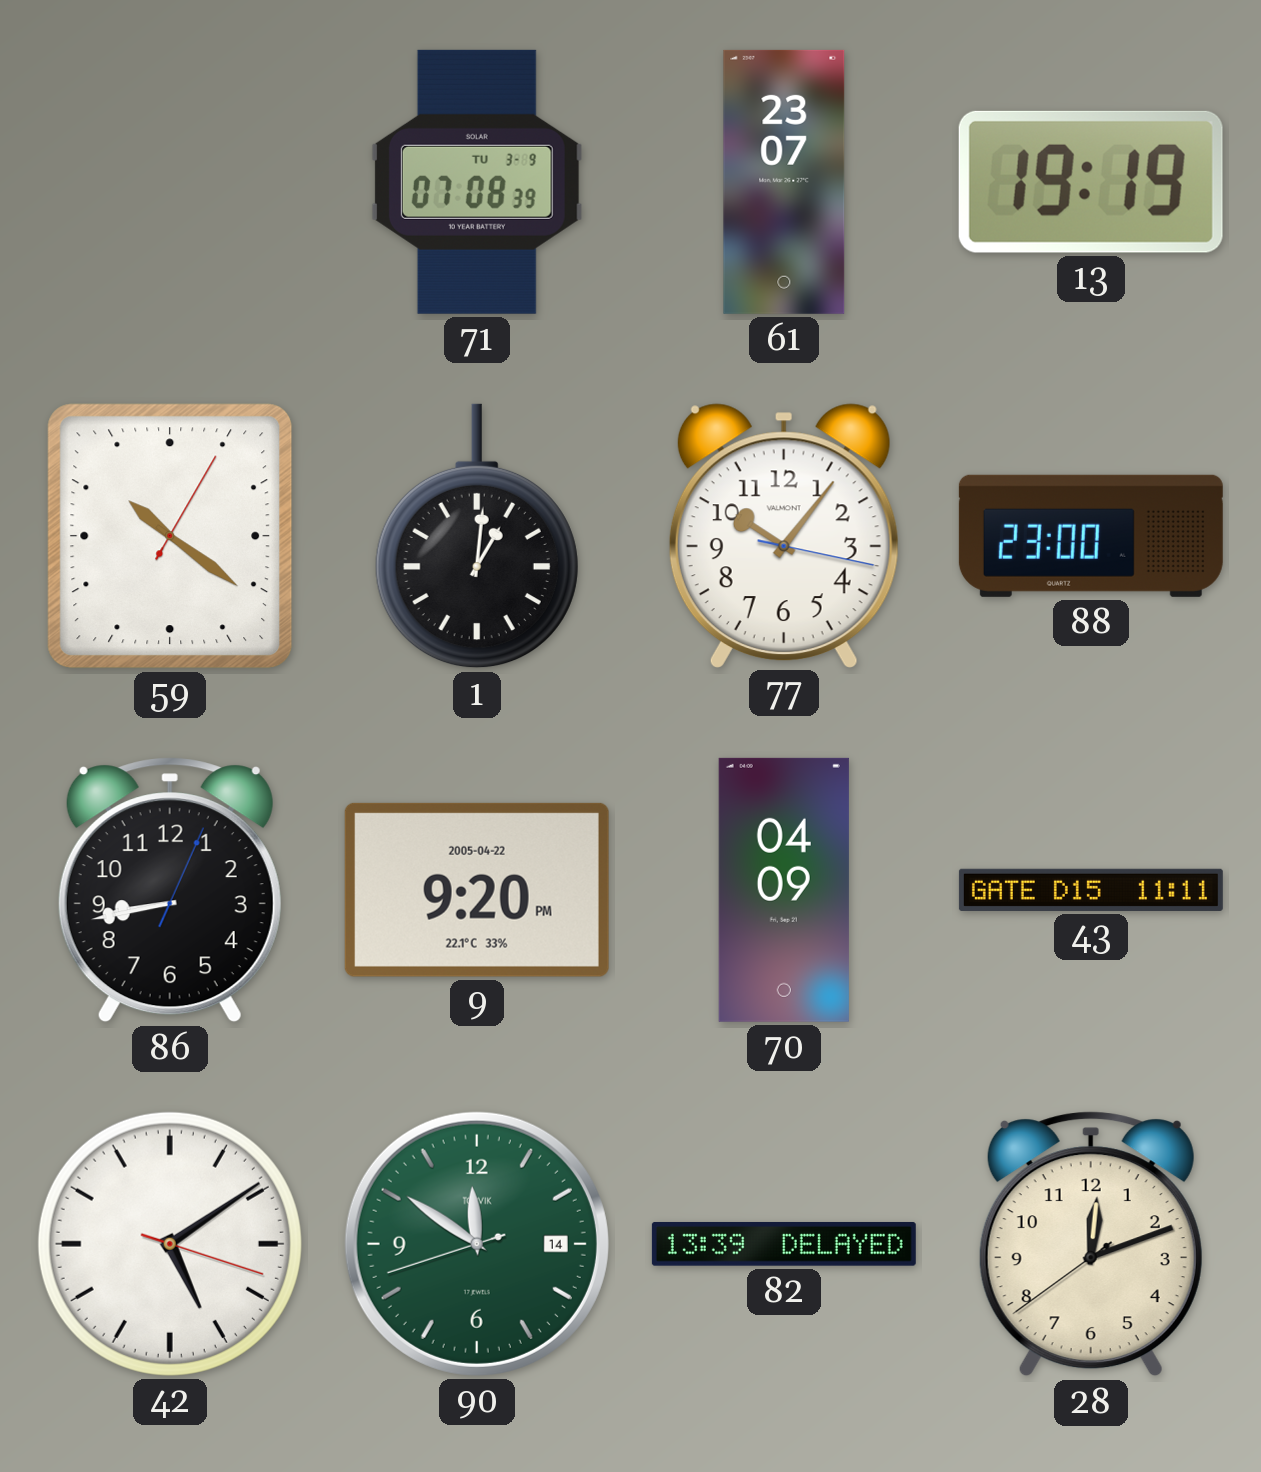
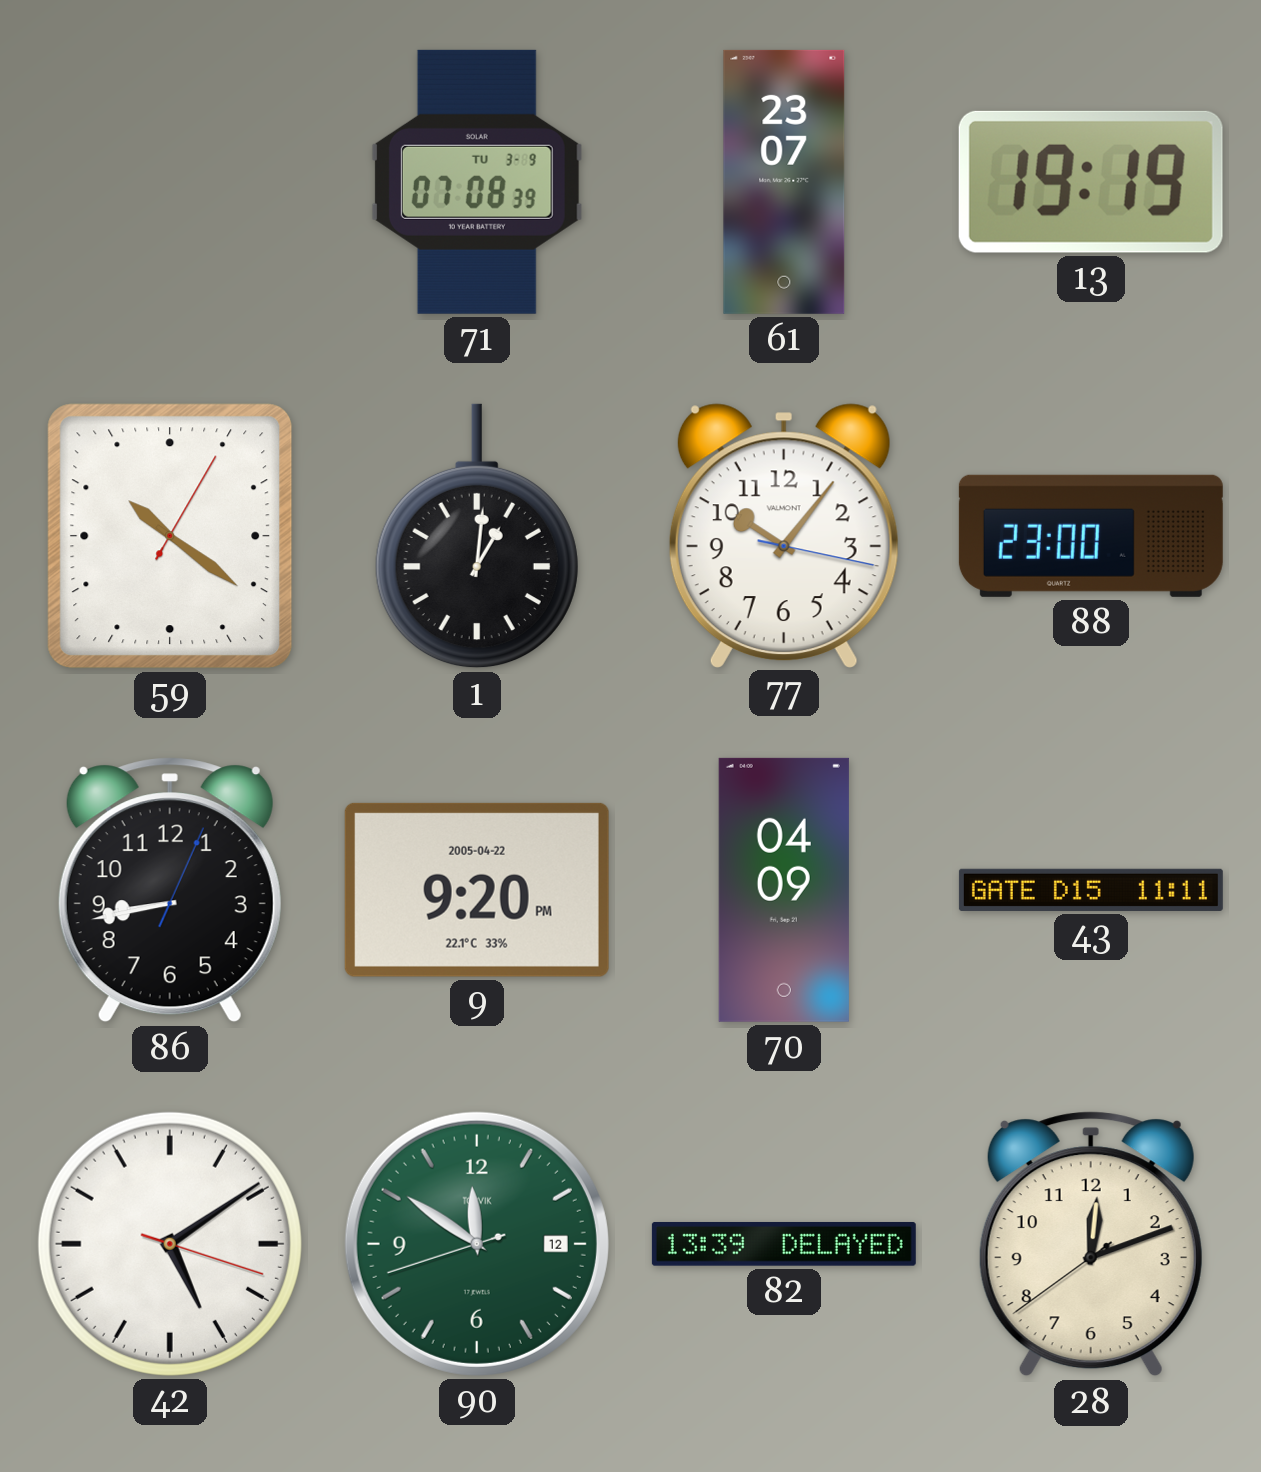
90 date: 14 -> 12 (477, 1244)
